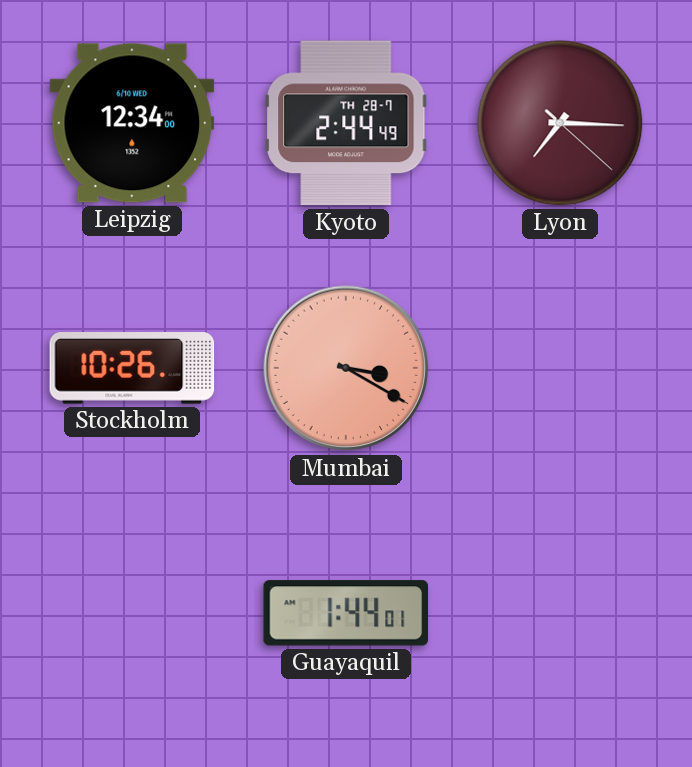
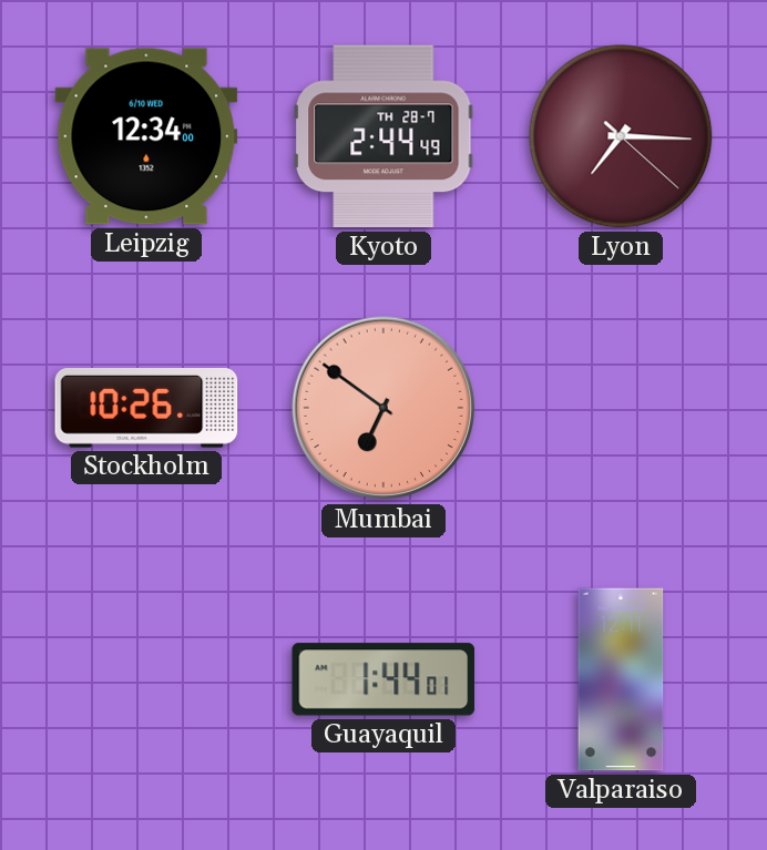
Mumbai: 3:20 -> 6:51 (383, 408)
Valparaiso: none -> 12:11 (621, 679)
